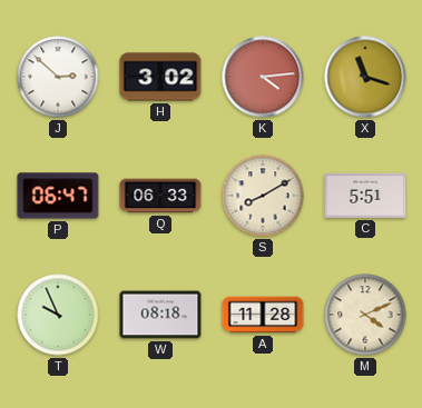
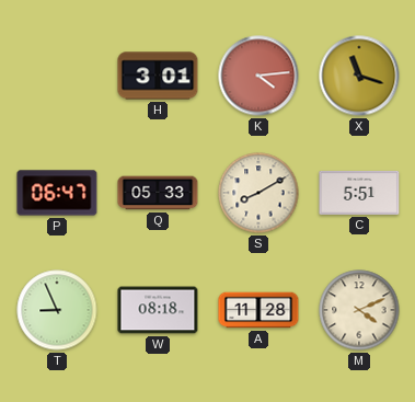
J: 2:52 -> none (58, 77)
H: 3:02 -> 3:01 (158, 76)
Q: 06:33 -> 05:33 (158, 193)
T: 9:56 -> 8:56 (57, 310)
